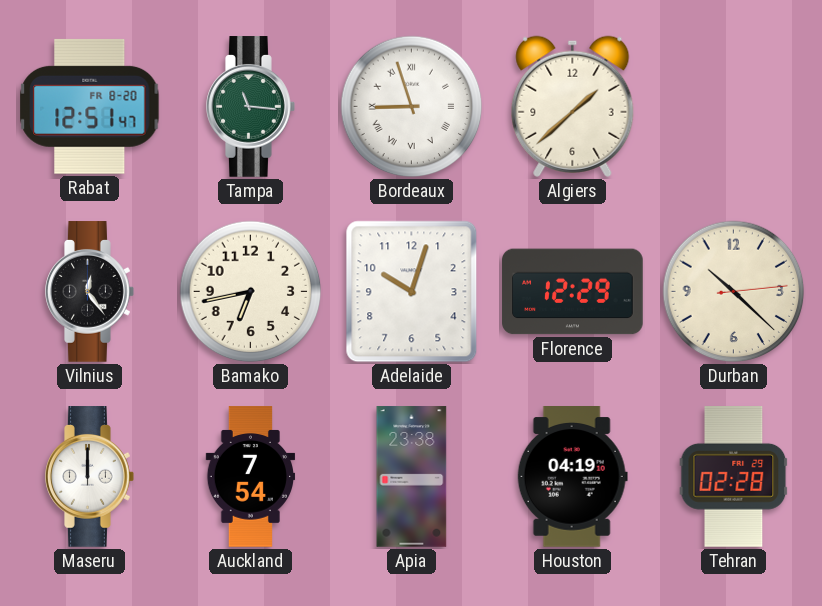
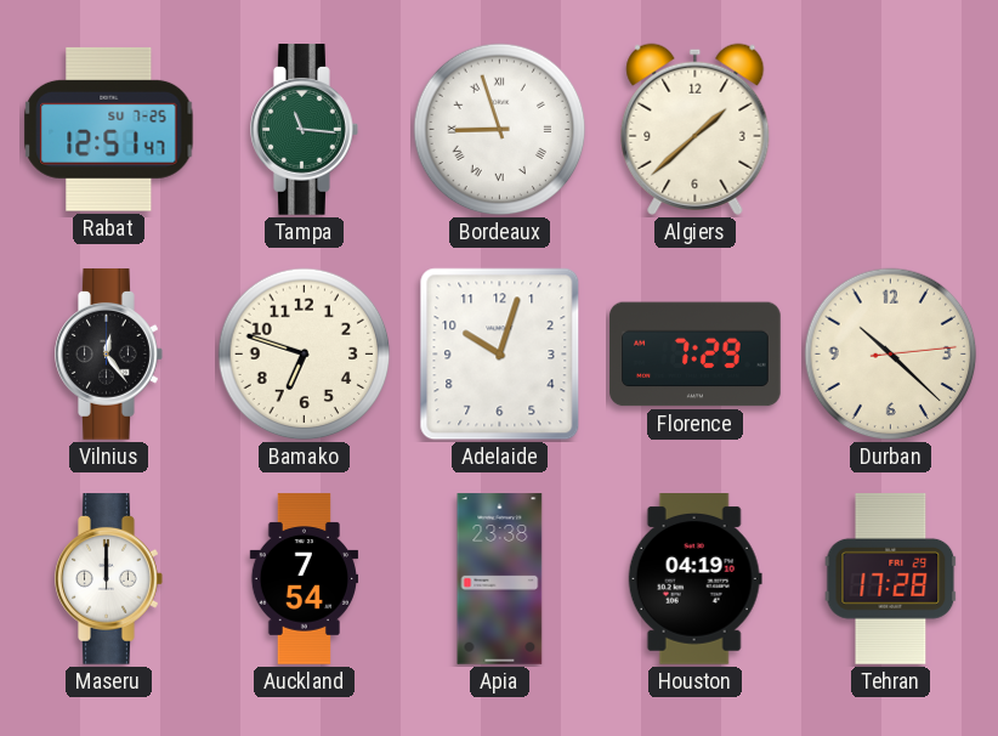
Rabat date: FR 8-20 -> SU 7-25 (109, 129)
Bamako: 6:43 -> 6:48 (305, 355)
Florence: 12:29 -> 7:29 (696, 355)
Tehran: 02:28 -> 17:28 (891, 579)
